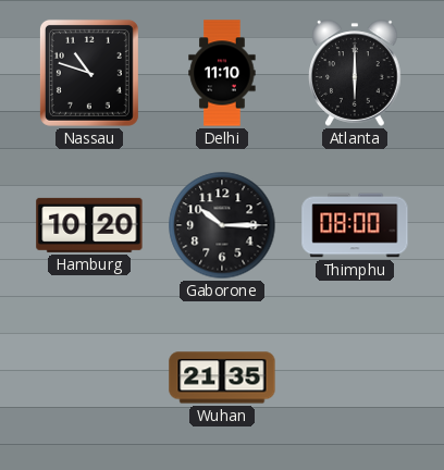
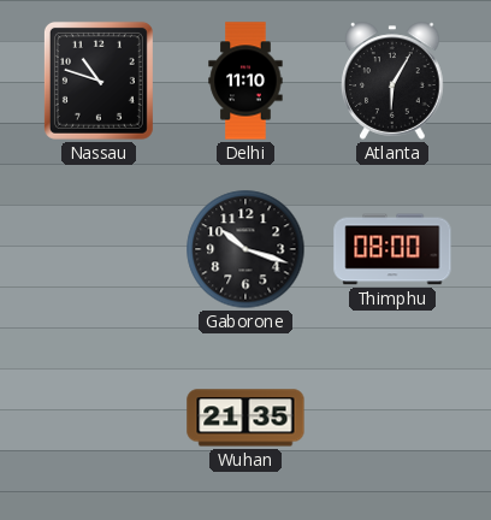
Atlanta: 6:00 -> 6:05 (392, 81)
Hamburg: 10:20 -> none (89, 225)
Gaborone: 10:15 -> 10:18 (245, 249)
